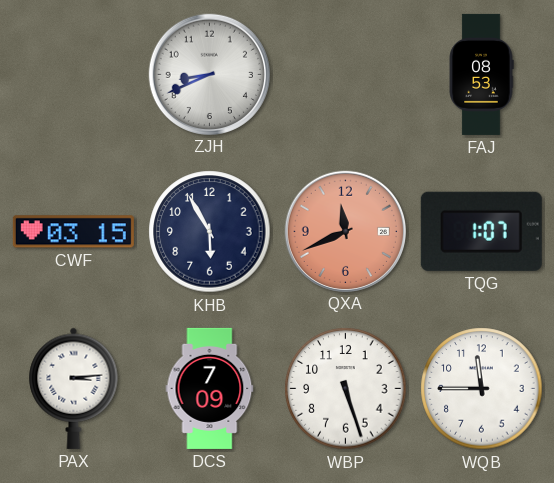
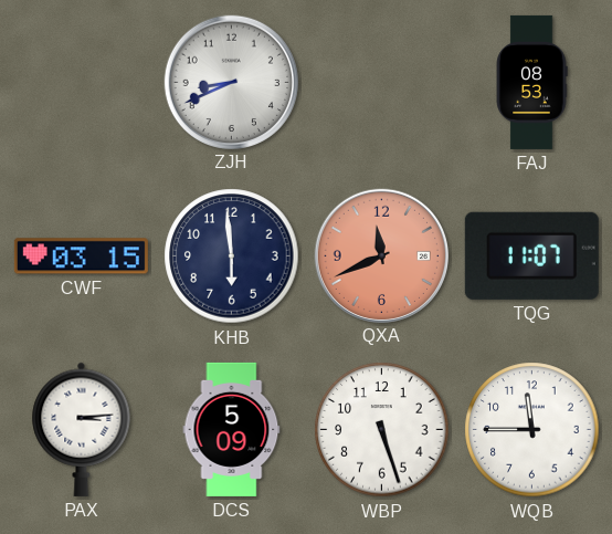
KHB: 5:55 -> 5:59 (232, 256)
TQG: 1:07 -> 11:07 (531, 255)
DCS: 7:09 -> 5:09 (232, 429)
